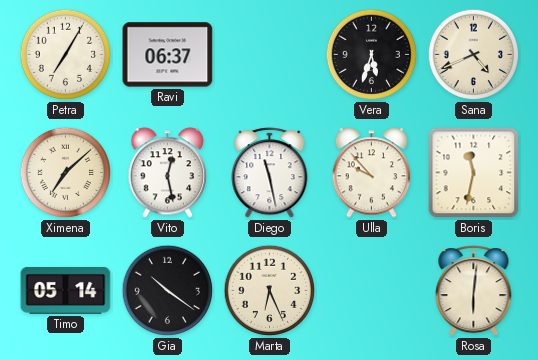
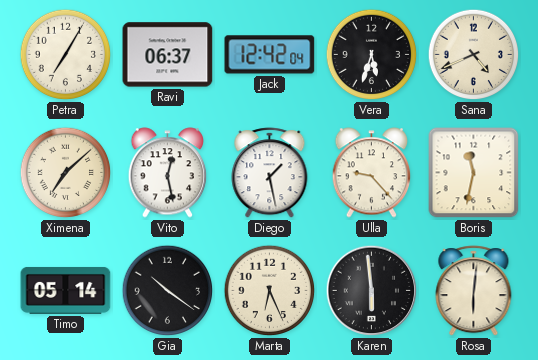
Jack: none -> 12:42 (270, 55)
Diego: 11:28 -> 1:28 (270, 173)
Ulla: 9:53 -> 9:23 (372, 173)
Karen: none -> 5:59 (372, 291)
